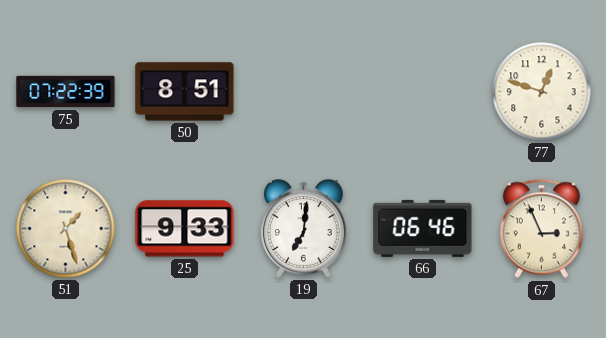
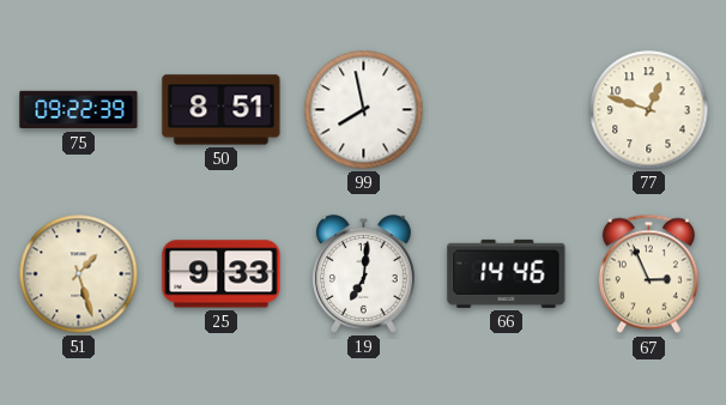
75: 07:22 -> 09:22 (79, 110)
99: none -> 7:58 (364, 110)
66: 06:46 -> 14:46 (507, 273)
